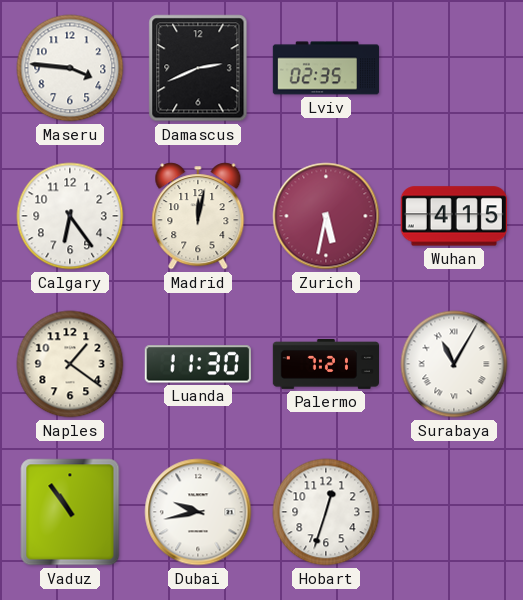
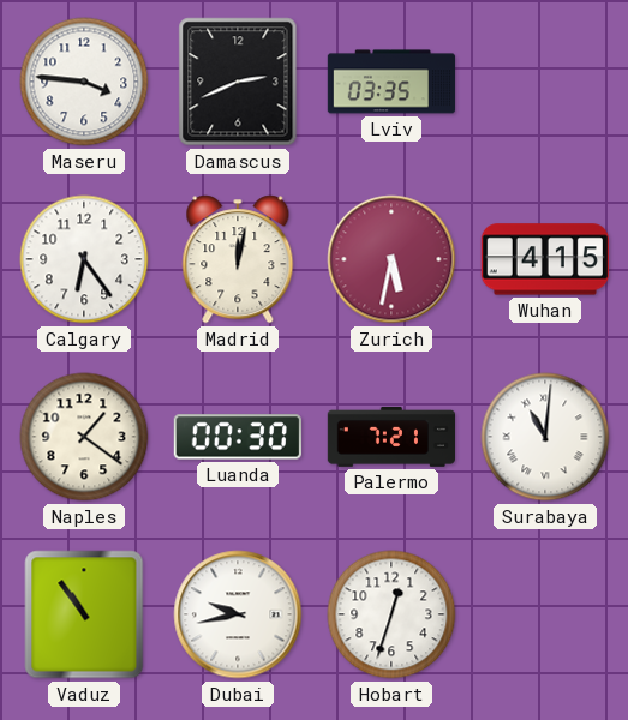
Lviv: 02:35 -> 03:35 (391, 82)
Luanda: 11:30 -> 00:30 (238, 437)
Surabaya: 11:05 -> 11:01 (545, 437)
